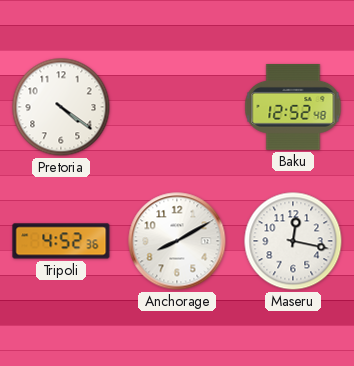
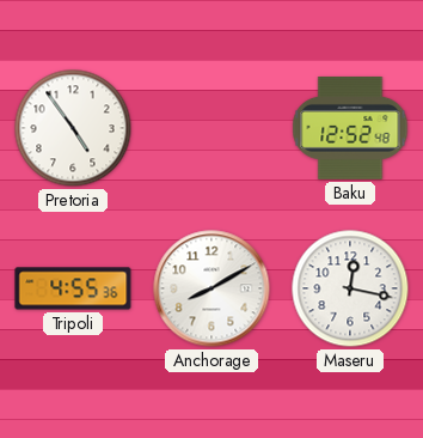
Pretoria: 4:21 -> 4:54 (73, 128)
Tripoli: 4:52 -> 4:55 (73, 288)
